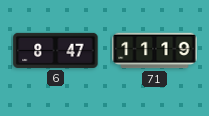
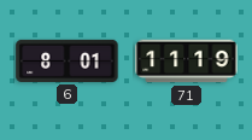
6: 8:47 -> 8:01 (68, 60)
